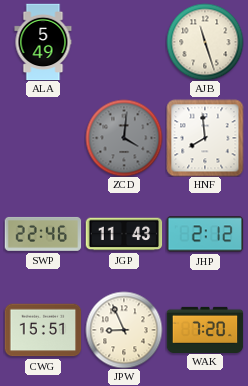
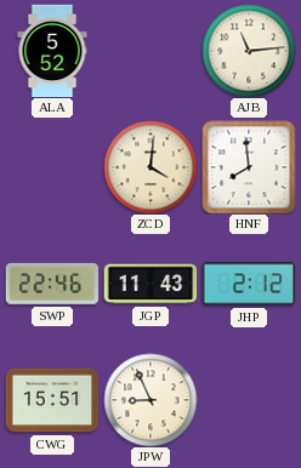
ALA: 5:49 -> 5:52 (52, 51)
AJB: 11:27 -> 11:14 (249, 51)
ZCD dial: grey -> cream (150, 167)
WAK: 7:20 -> none (205, 329)
